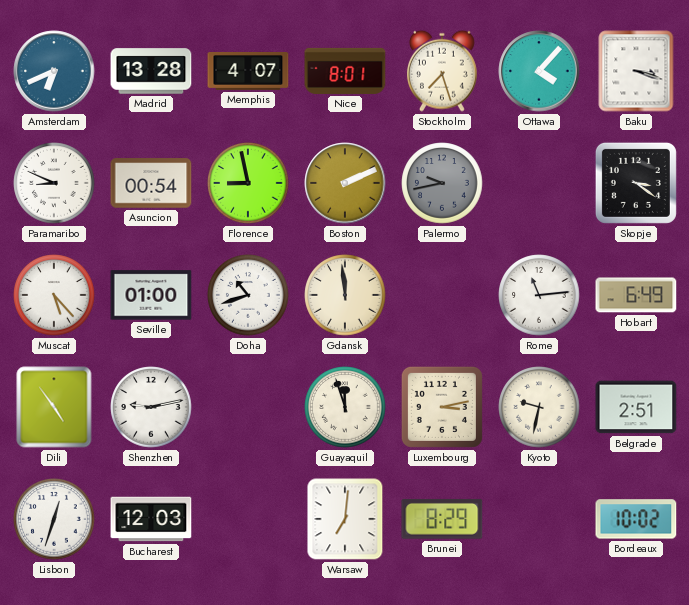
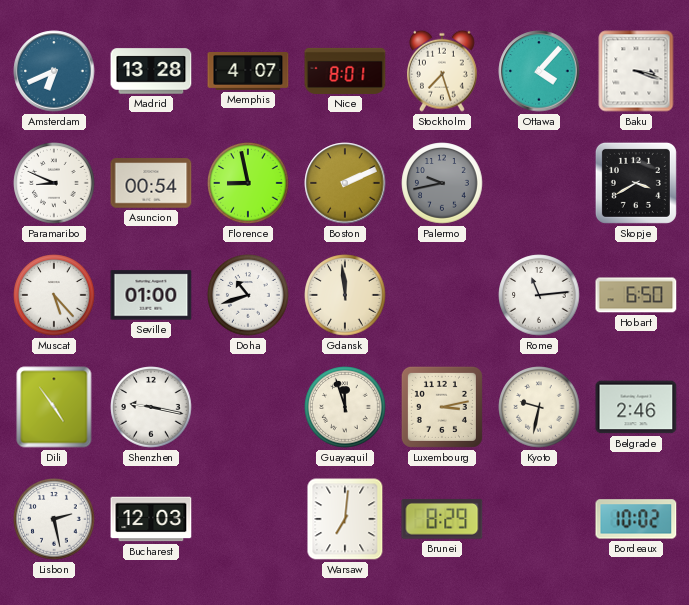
Skopje: 3:21 -> 3:40 (636, 183)
Hobart: 6:49 -> 6:50 (636, 295)
Shenzhen: 9:13 -> 9:17 (151, 407)
Belgrade: 2:51 -> 2:46 (636, 407)
Lisbon: 12:33 -> 2:28 (54, 519)
